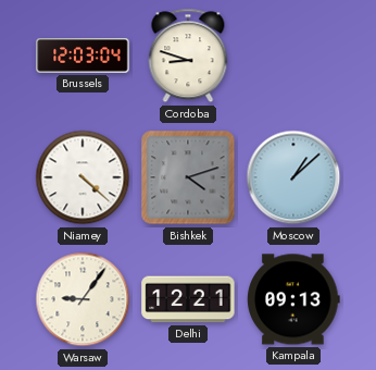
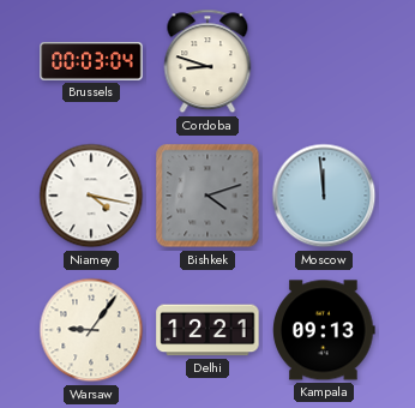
Brussels: 12:03 -> 00:03 (91, 62)
Niamey: 4:22 -> 4:17 (91, 196)
Moscow: 1:08 -> 11:59 (324, 196)
